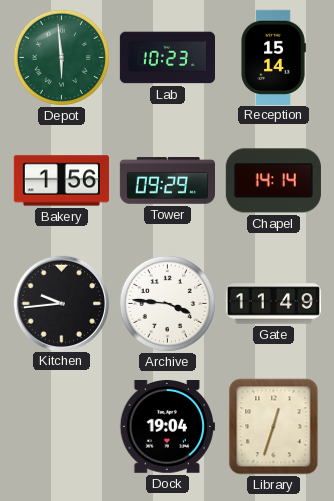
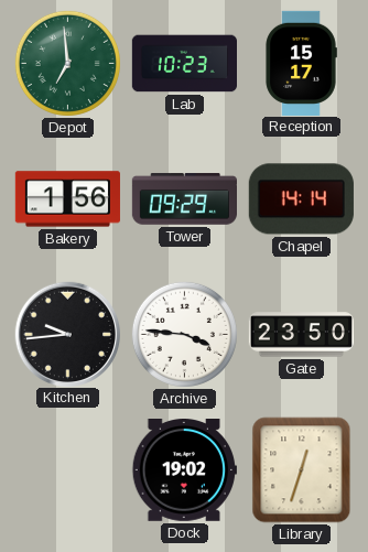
Depot: 5:59 -> 6:59 (67, 63)
Reception: 15:14 -> 15:17 (301, 63)
Gate: 11:49 -> 23:50 (301, 335)
Dock: 19:04 -> 19:02 (184, 470)
